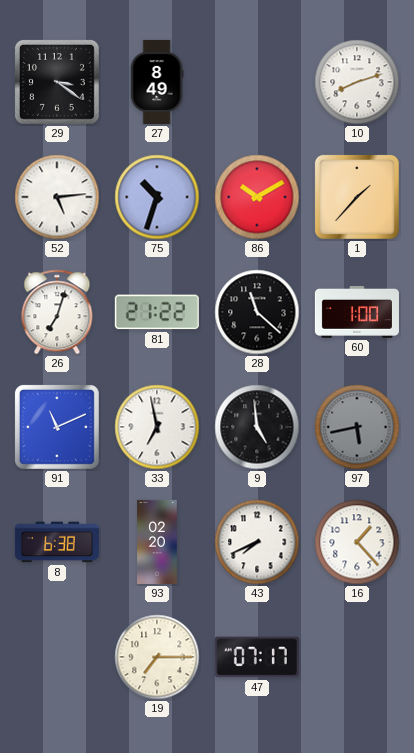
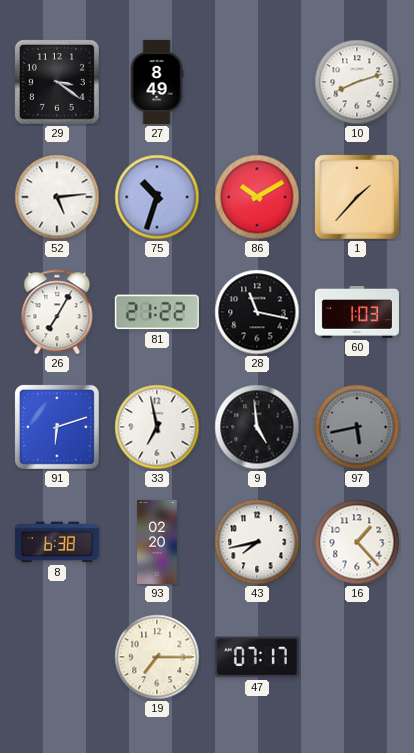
26: 7:03 -> 7:05 (57, 312)
28: 11:22 -> 11:17 (257, 312)
60: 1:00 -> 1:03 (357, 312)
91: 11:11 -> 6:12 (57, 427)
43: 7:41 -> 7:43 (257, 542)
